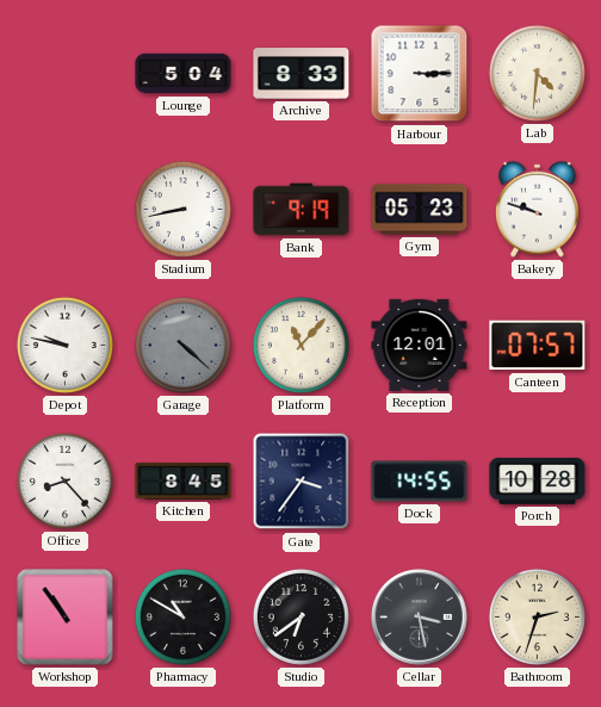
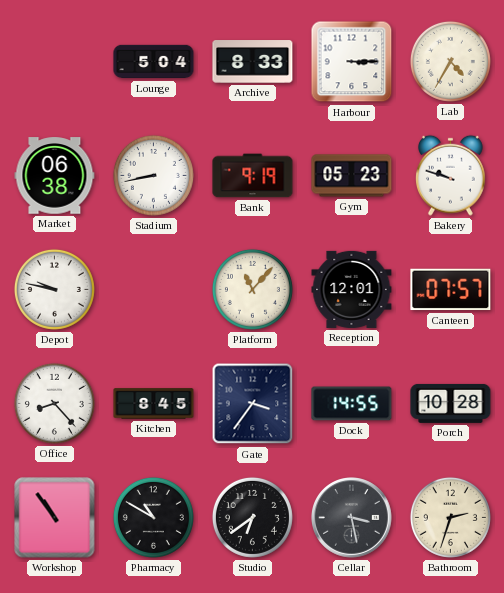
Lab: 4:31 -> 4:35 (450, 61)
Market: none -> 06:38 (55, 176)
Garage: 4:22 -> none (182, 345)
